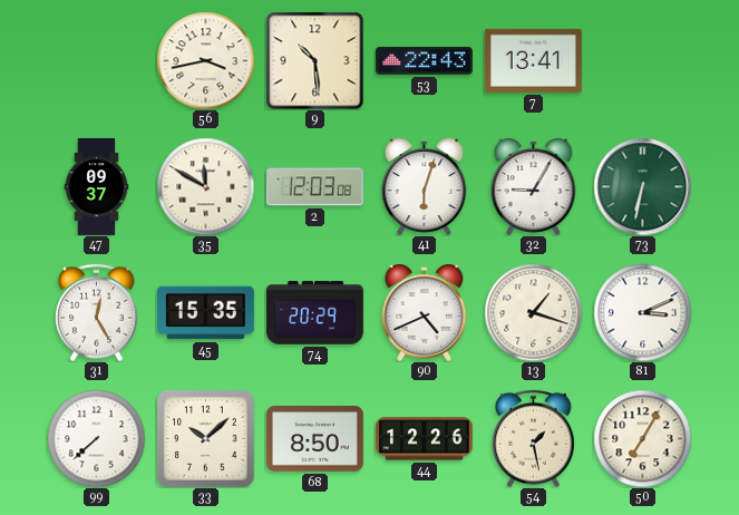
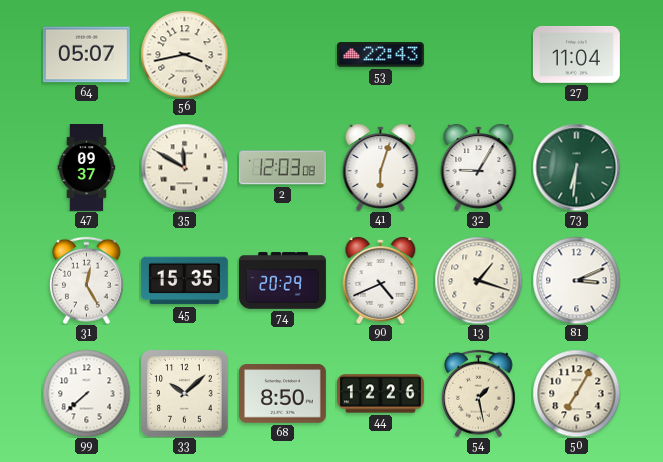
64: none -> 05:07 (86, 55)
9: 10:29 -> none (314, 60)
7: 13:41 -> none (533, 60)
27: none -> 11:04 (576, 55)
73: 6:32 -> 6:31 (576, 167)
